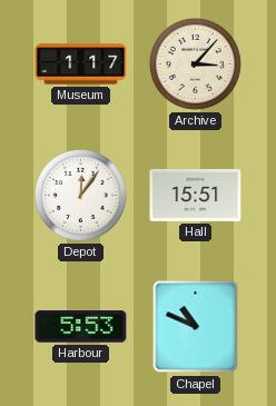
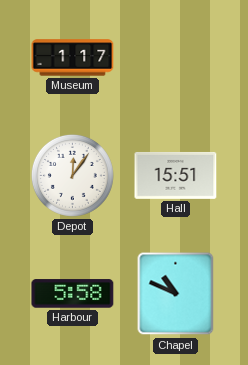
Archive: 3:07 -> none (195, 63)
Harbour: 5:53 -> 5:58 (73, 294)
